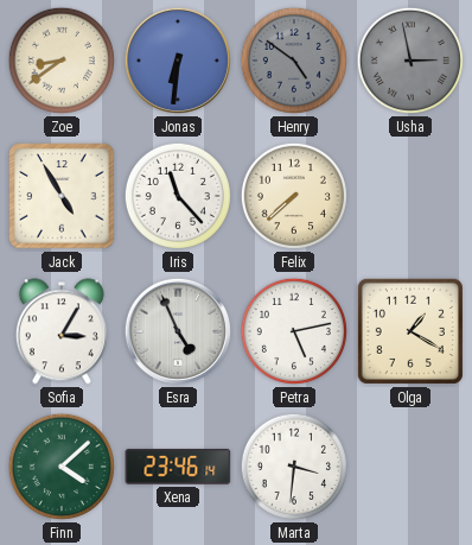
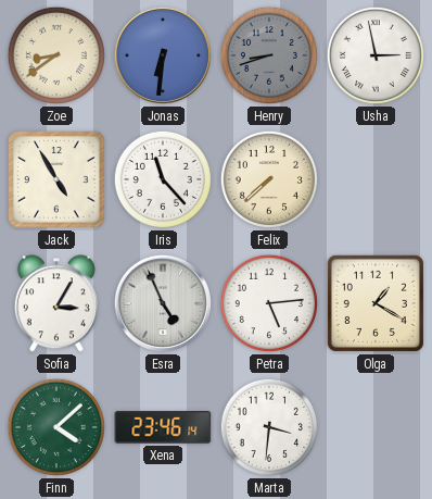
Henry: 4:51 -> 8:42 (269, 55)
Usha dial: grey -> white (376, 55)
Petra: 5:13 -> 5:14 (269, 303)
